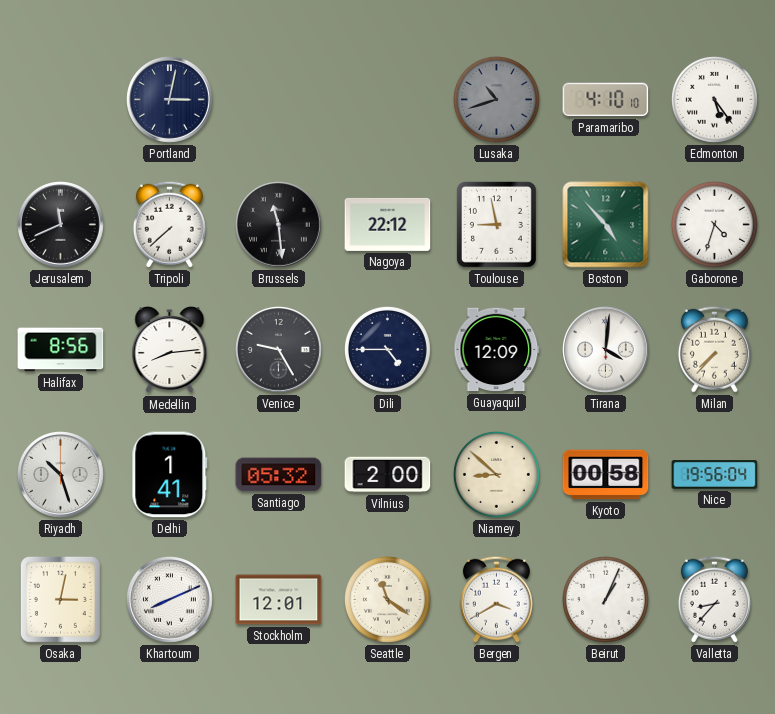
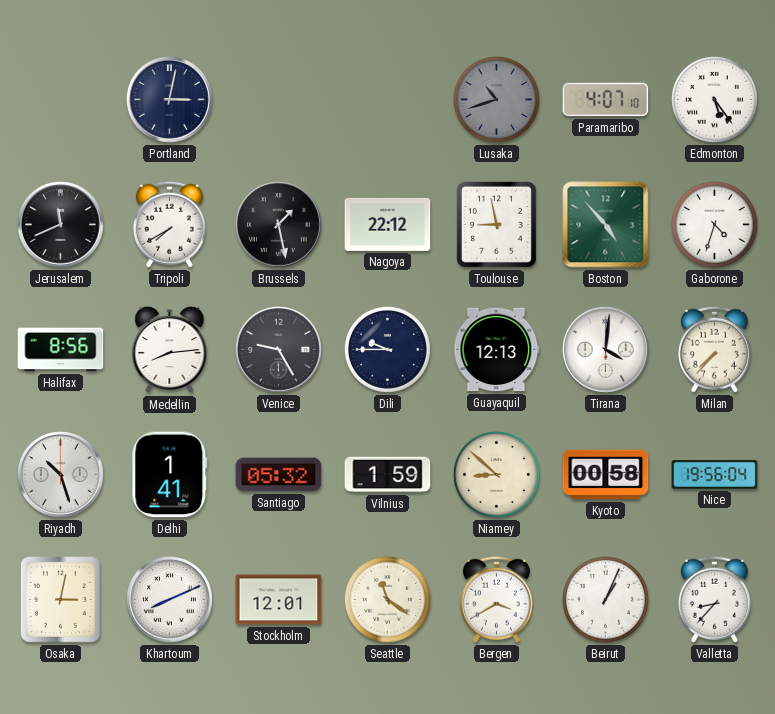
Paramaribo: 4:10 -> 4:07 (606, 100)
Tripoli: 7:38 -> 7:40 (169, 224)
Brussels: 11:29 -> 1:28 (279, 225)
Dili: 4:45 -> 9:45 (387, 349)
Guayaquil: 12:09 -> 12:13 (497, 350)
Vilnius: 2:00 -> 1:59 (388, 475)
